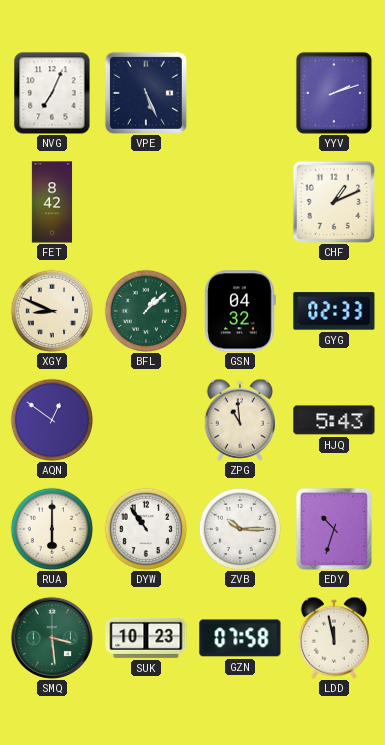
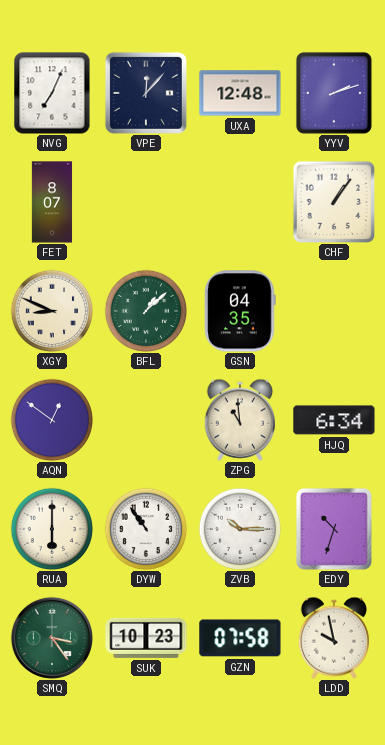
VPE: 5:26 -> 12:07 (146, 93)
UXA: none -> 12:48 (240, 93)
FET: 8:42 -> 8:07 (52, 202)
CHF: 1:11 -> 1:06 (333, 201)
GSN: 04:32 -> 04:35 (240, 311)
GYG: 02:33 -> none (334, 311)
HJQ: 5:43 -> 6:34 (334, 420)
SMQ: 3:29 -> 3:24 (52, 638)
LDD: 11:58 -> 9:58 (333, 638)
